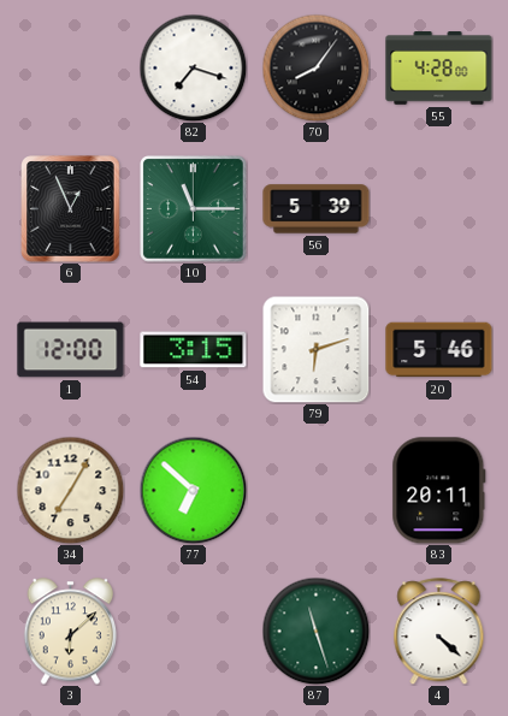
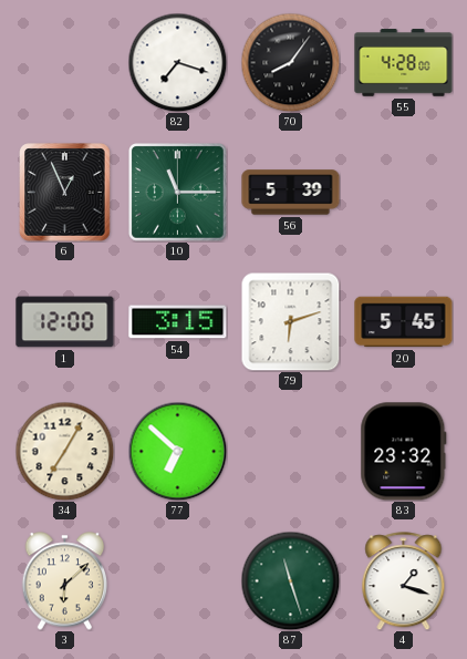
20: 5:46 -> 5:45 (404, 322)
83: 20:11 -> 23:32 (404, 452)
4: 4:22 -> 1:18 (404, 581)
